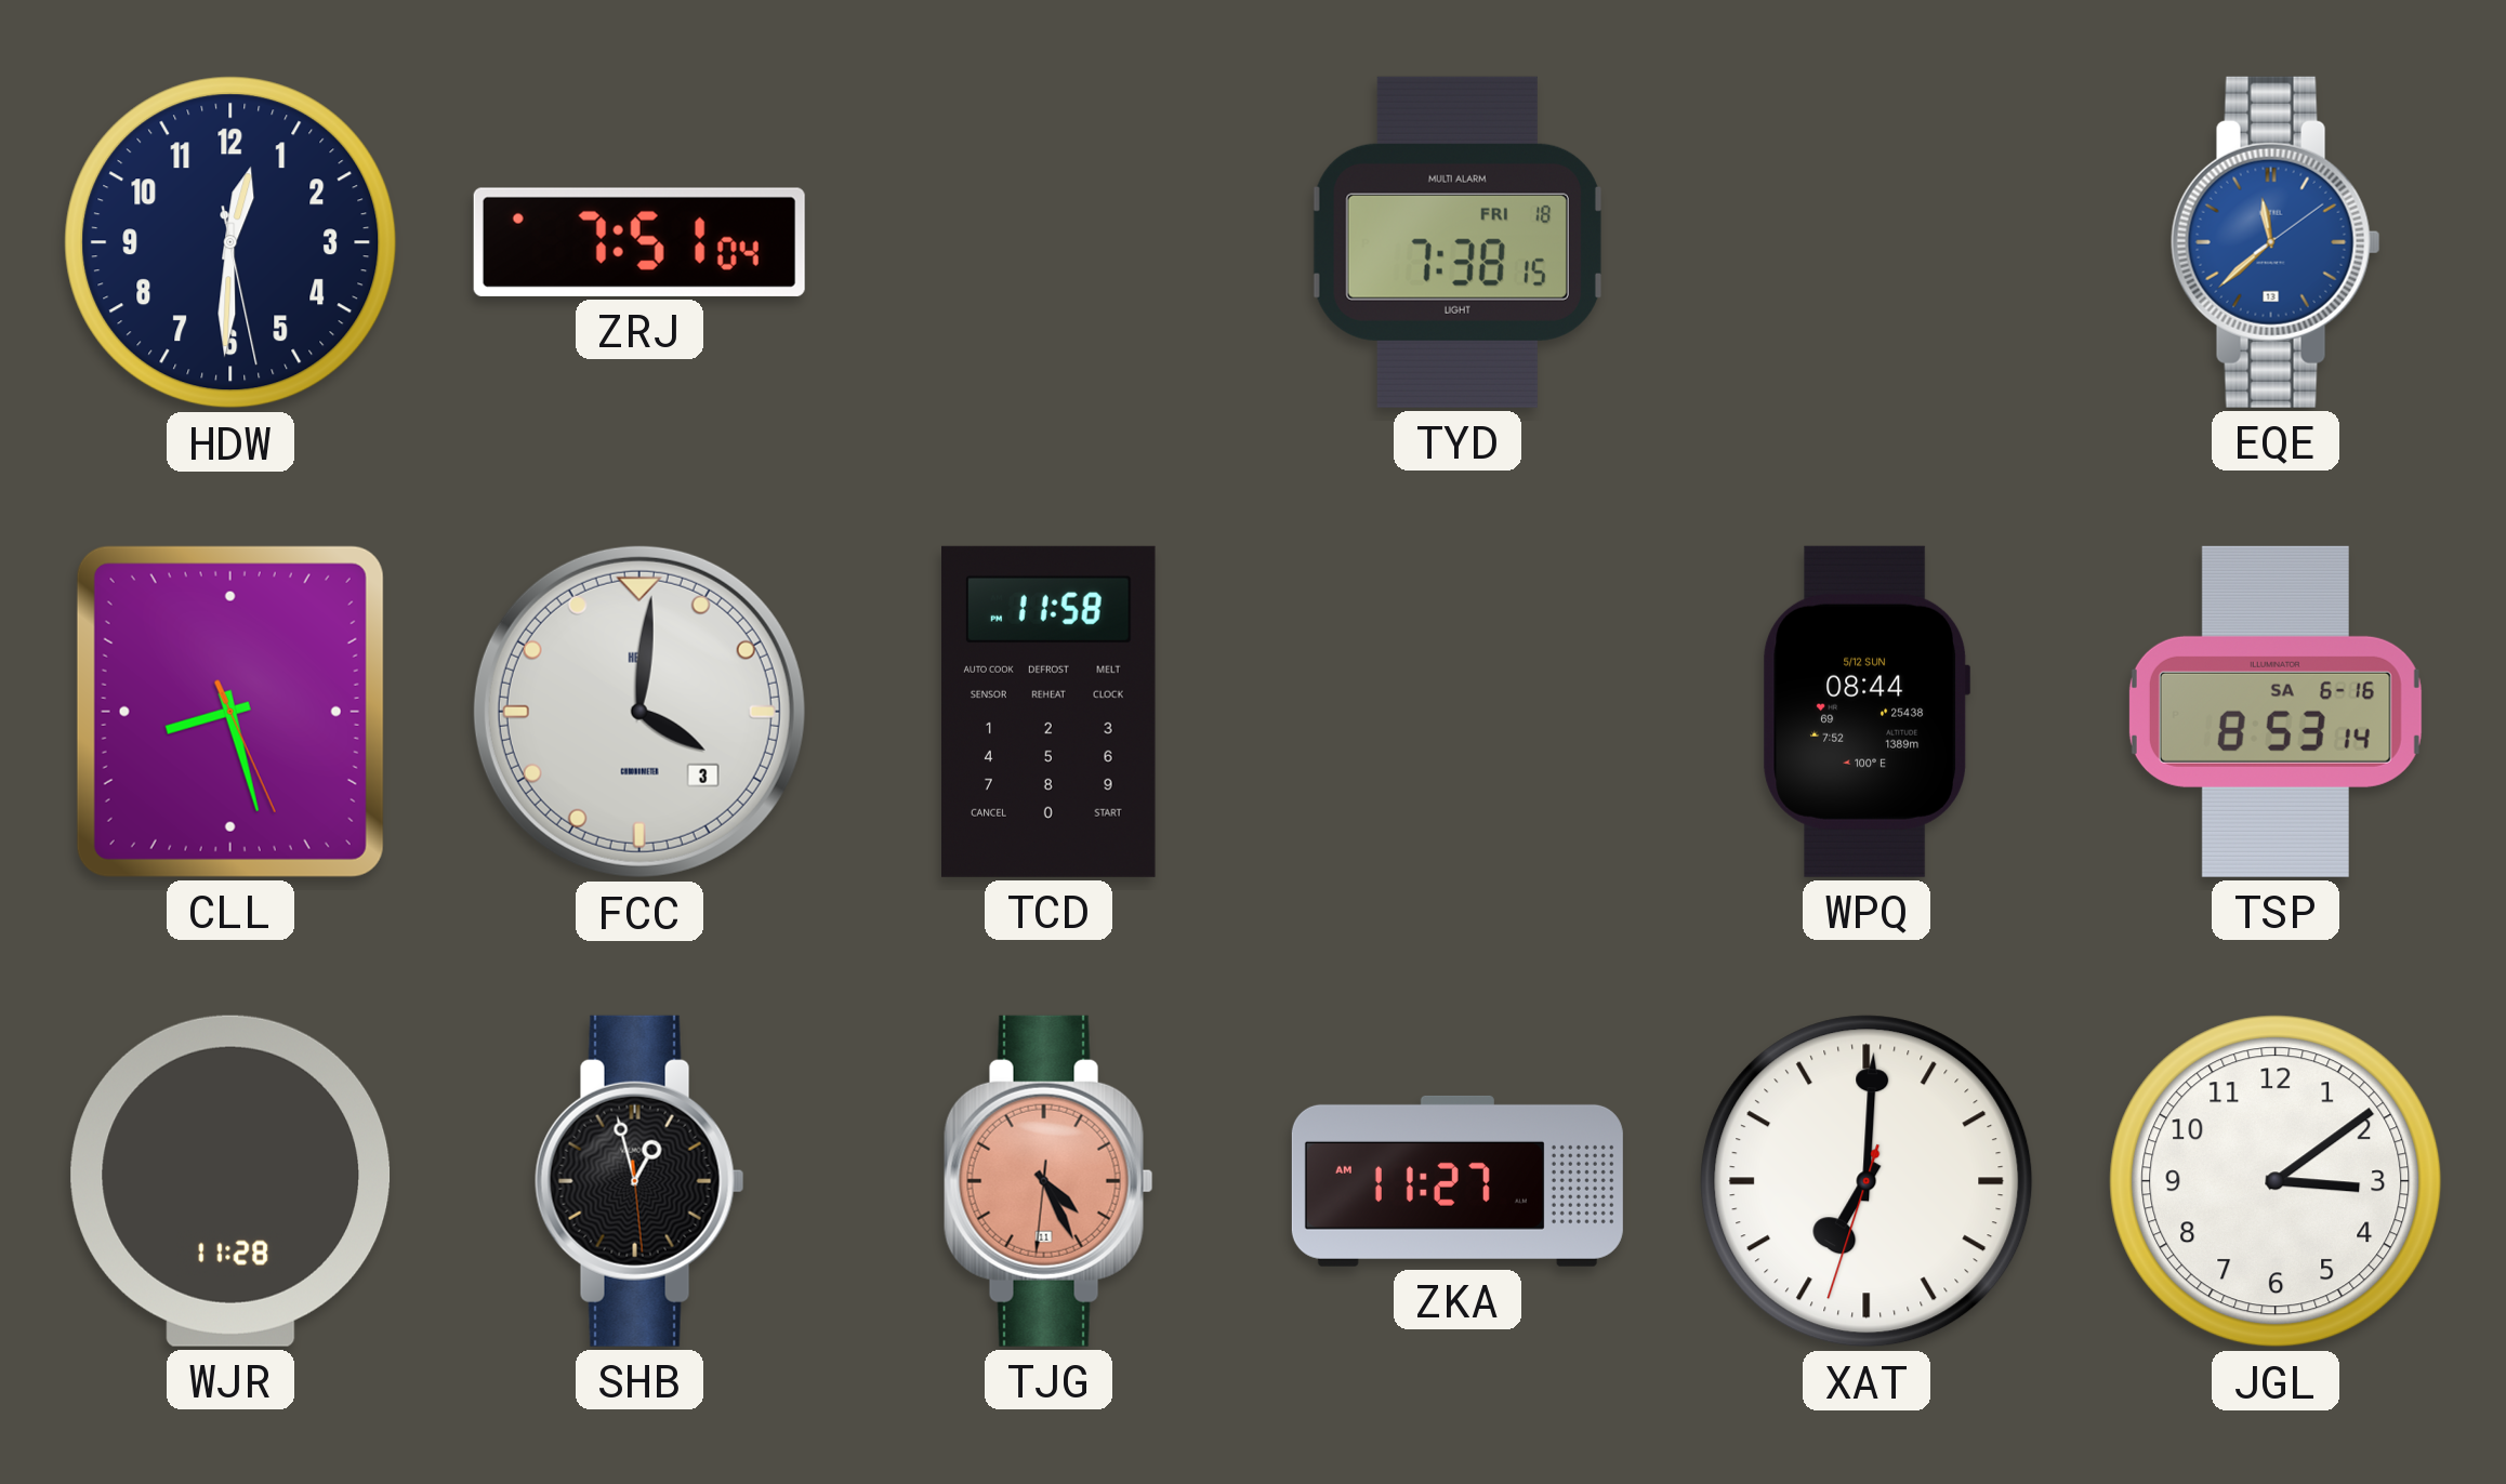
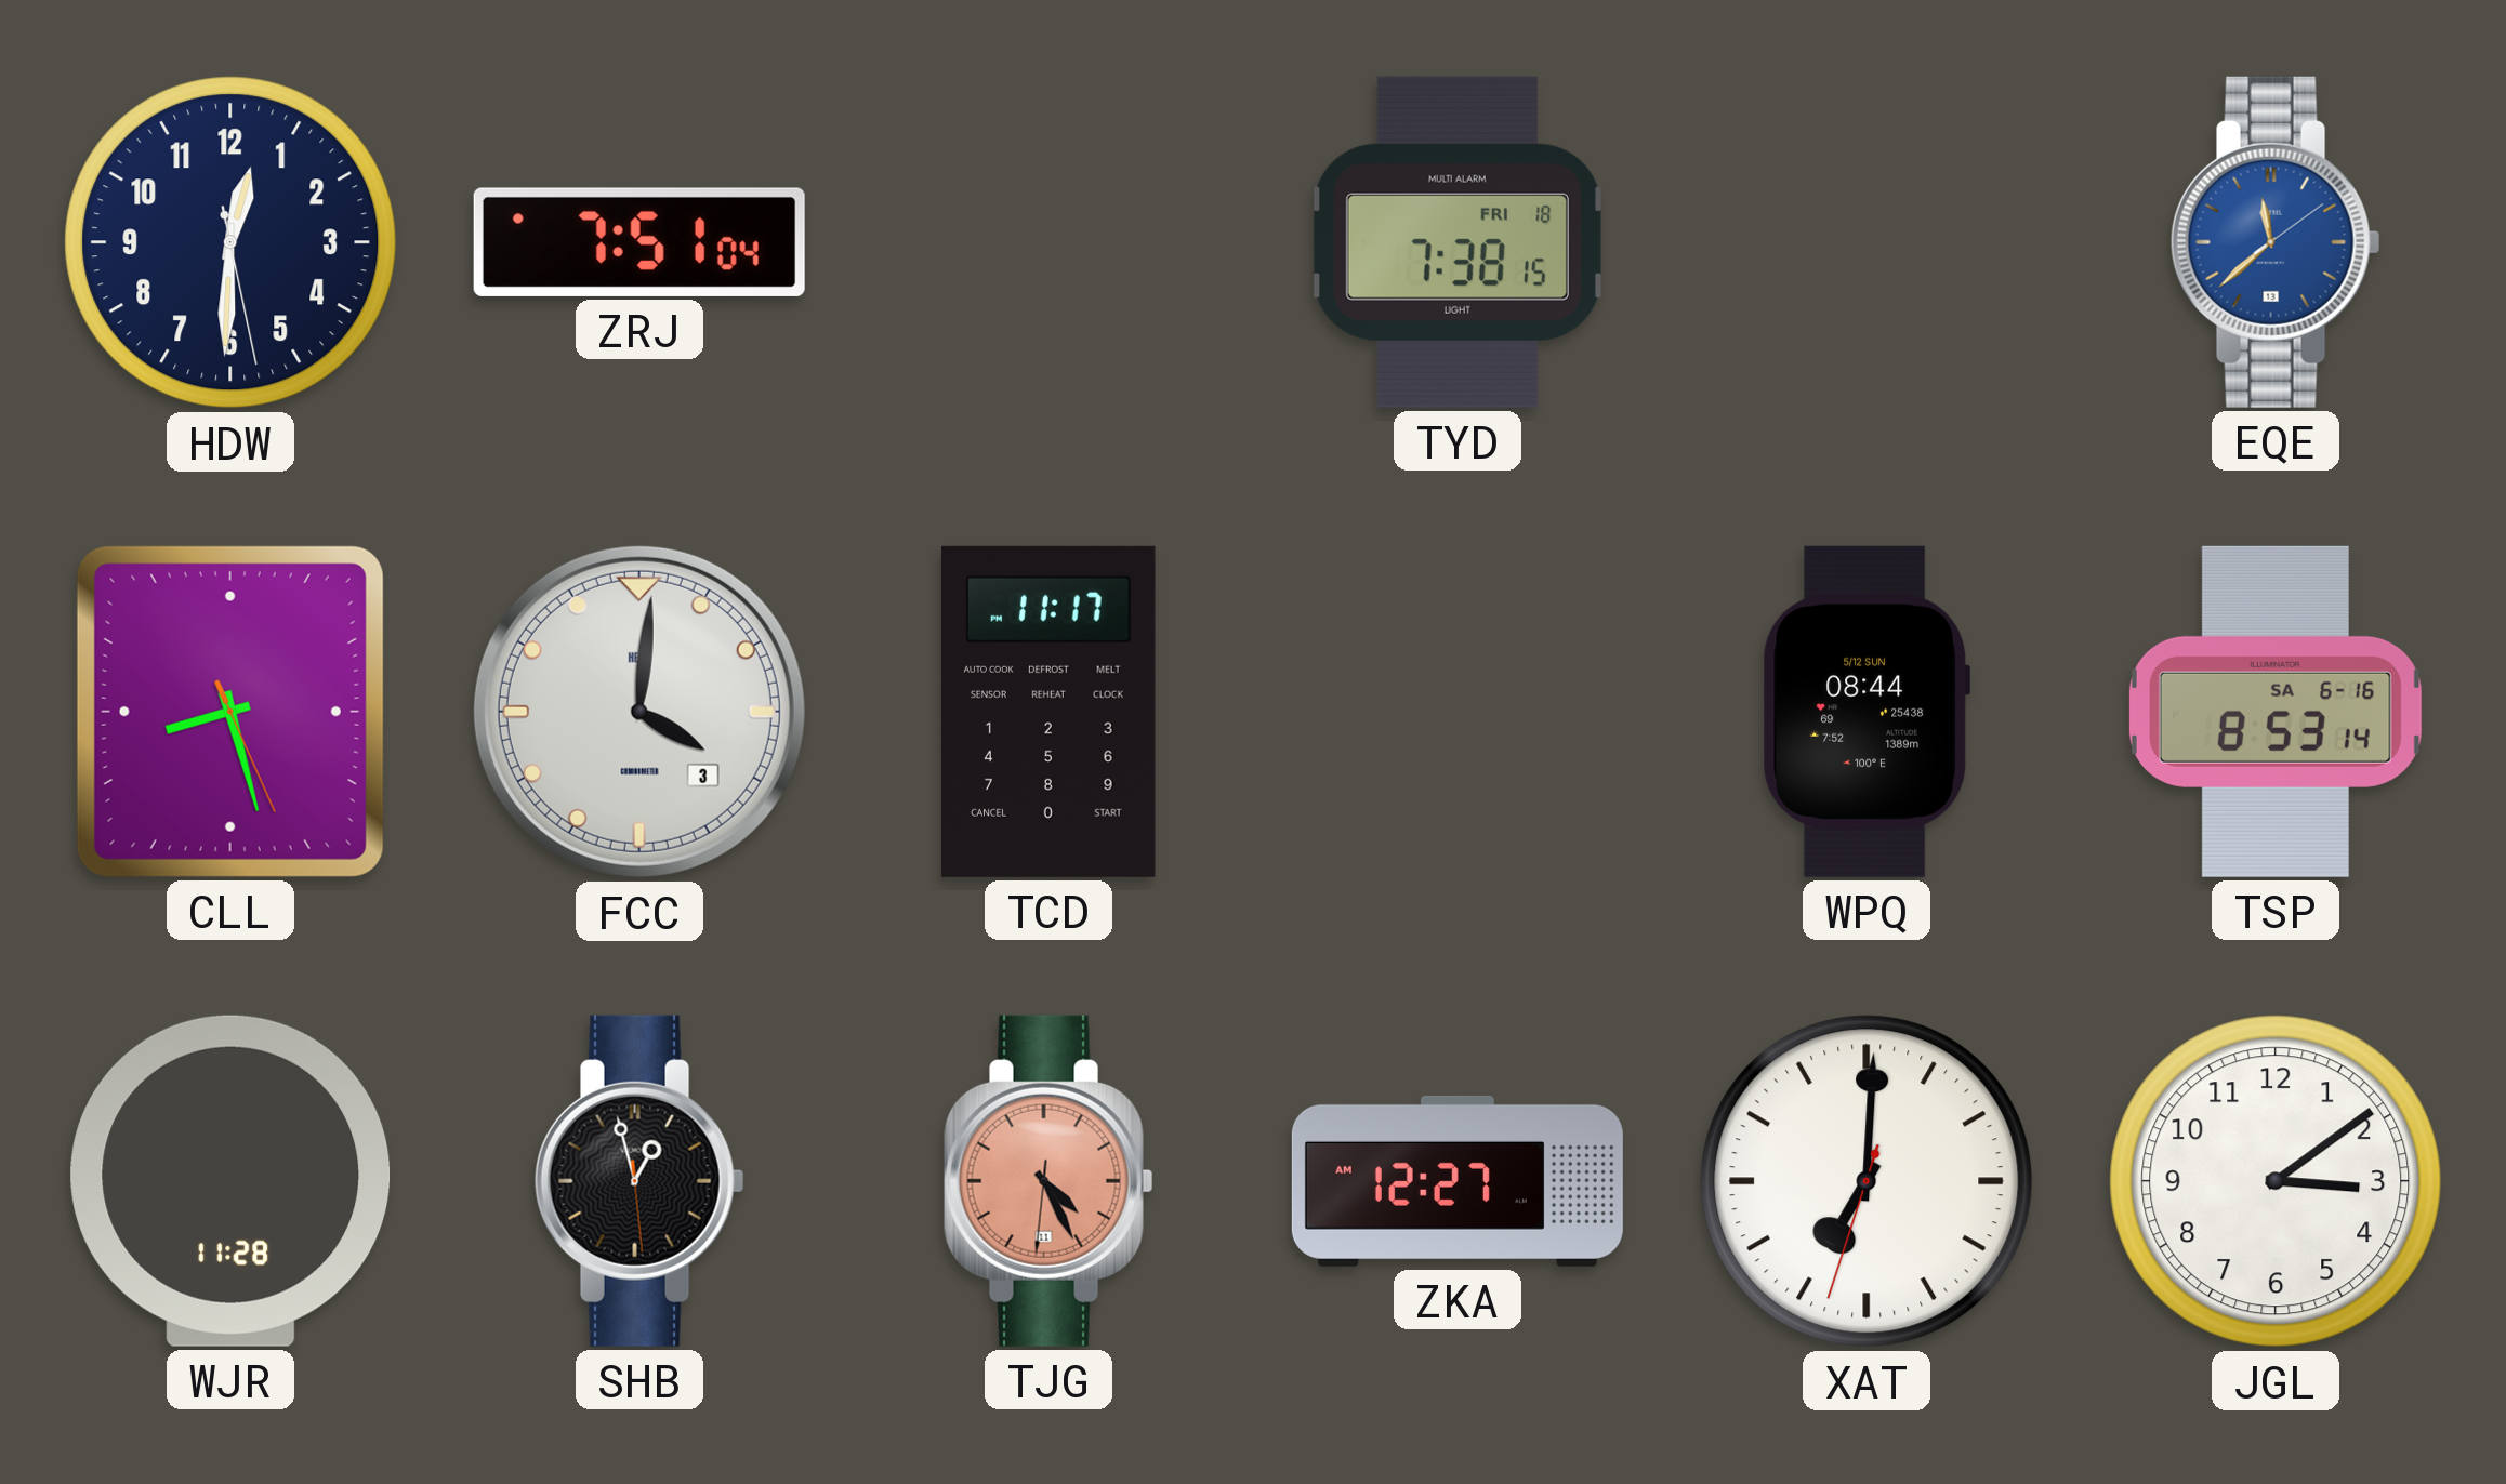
TCD: 11:58 -> 11:17 (1050, 712)
ZKA: 11:27 -> 12:27 (1458, 1181)
